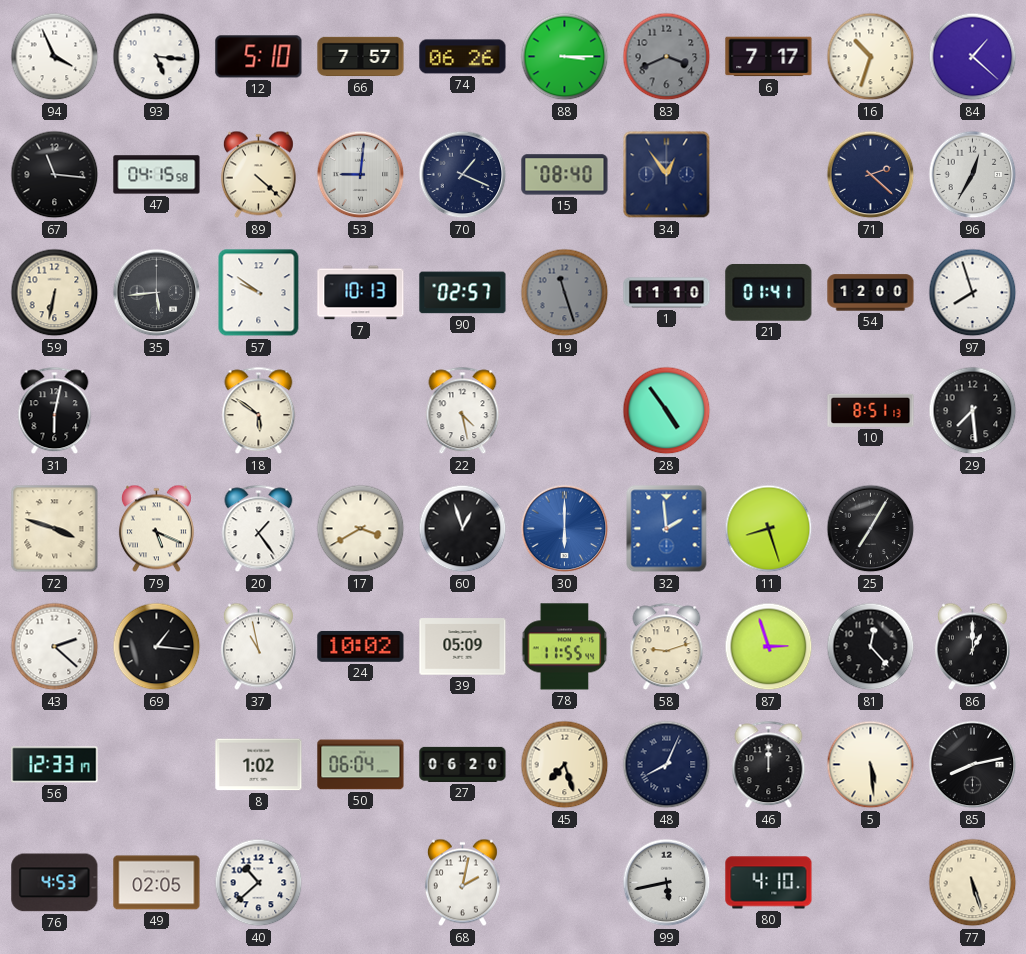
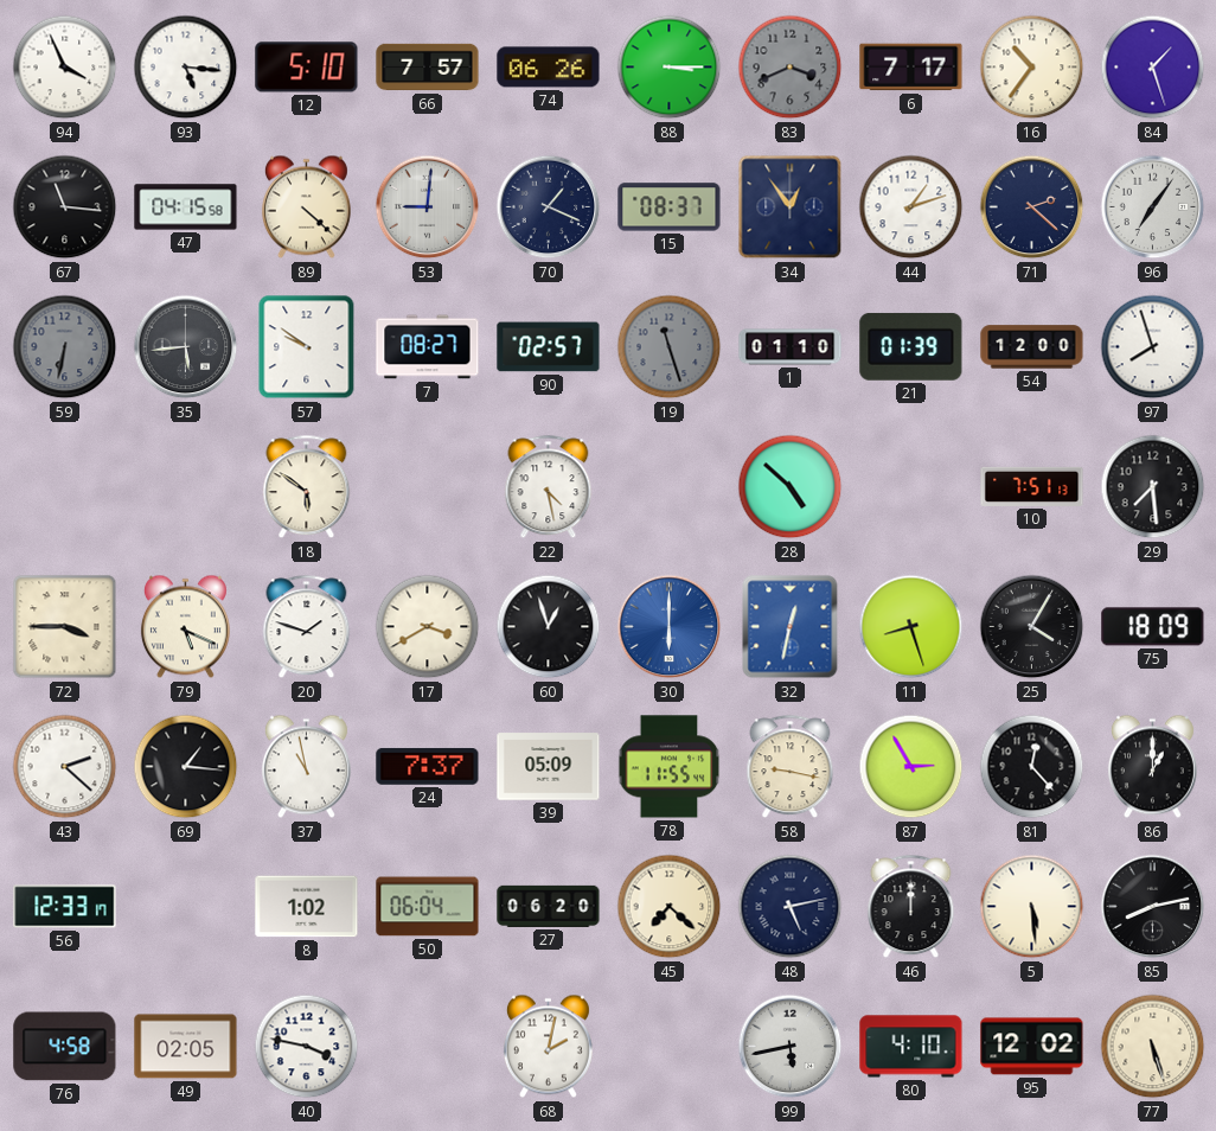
16: 10:33 -> 10:36 (1032, 68)
84: 1:22 -> 1:27 (1153, 68)
15: 08:40 -> 08:37 (670, 207)
44: none -> 1:12 (911, 207)
96: 12:35 -> 7:06 (1153, 207)
59 dial: cream -> grey (65, 347)
7: 10:13 -> 08:27 (428, 347)
1: 11:10 -> 01:10 (791, 347)
21: 01:41 -> 01:39 (911, 346)
31: 6:02 -> none (55, 411)
28: 4:54 -> 4:52 (791, 487)
10: 8:51 -> 7:51 (1032, 486)
72: 3:48 -> 3:45 (65, 627)
20: 1:24 -> 1:48 (307, 627)
32: 1:59 -> 12:32 (791, 627)
25: 7:05 -> 4:05 (1032, 627)
75: none -> 18:09 (1153, 627)
24: 10:02 -> 7:37 (428, 766)
58: 9:12 -> 9:17 (791, 767)
87: 2:57 -> 2:55 (911, 767)
45: 7:27 -> 7:22 (670, 907)
48: 8:04 -> 5:13 (791, 907)
76: 4:53 -> 4:58 (65, 1047)
40: 10:38 -> 3:47 (307, 1047)
95: none -> 12:02 (1032, 1047)
